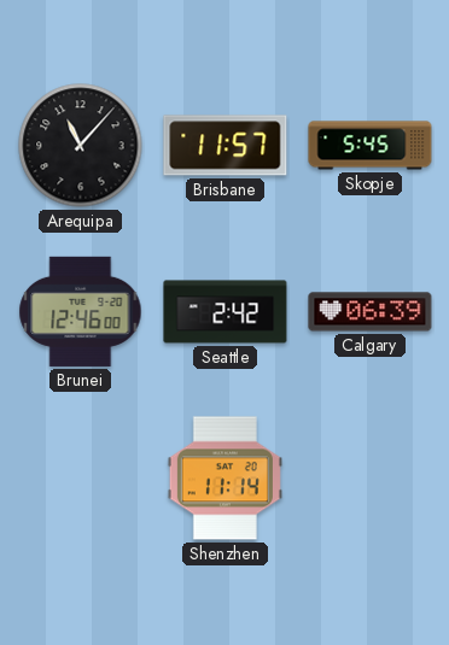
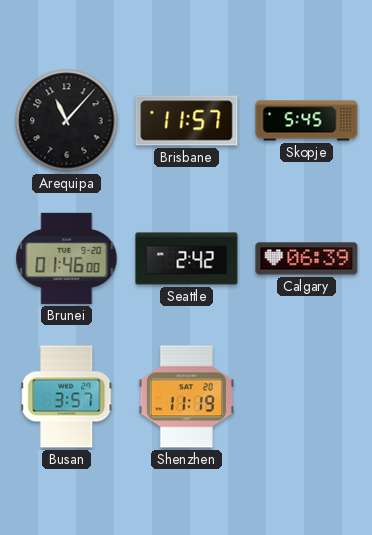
Brunei: 12:46 -> 01:46 (67, 258)
Busan: none -> 3:57 (67, 397)
Shenzhen: 11:14 -> 11:19 (186, 397)
